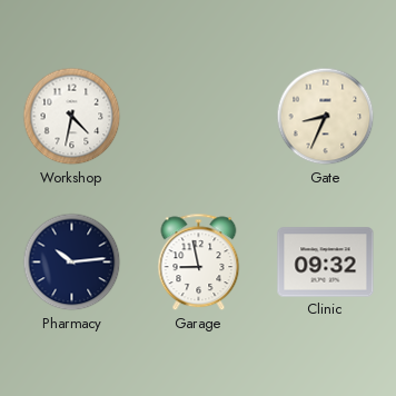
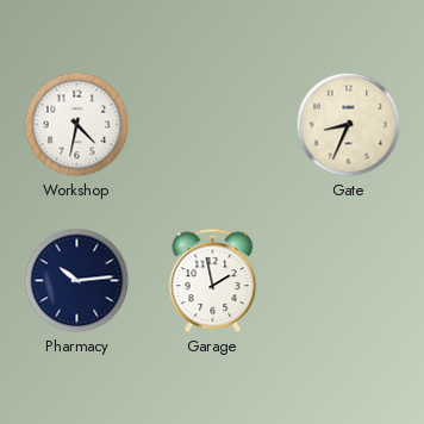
Garage: 8:58 -> 1:58 (213, 281)
Clinic: 09:32 -> none (326, 263)
